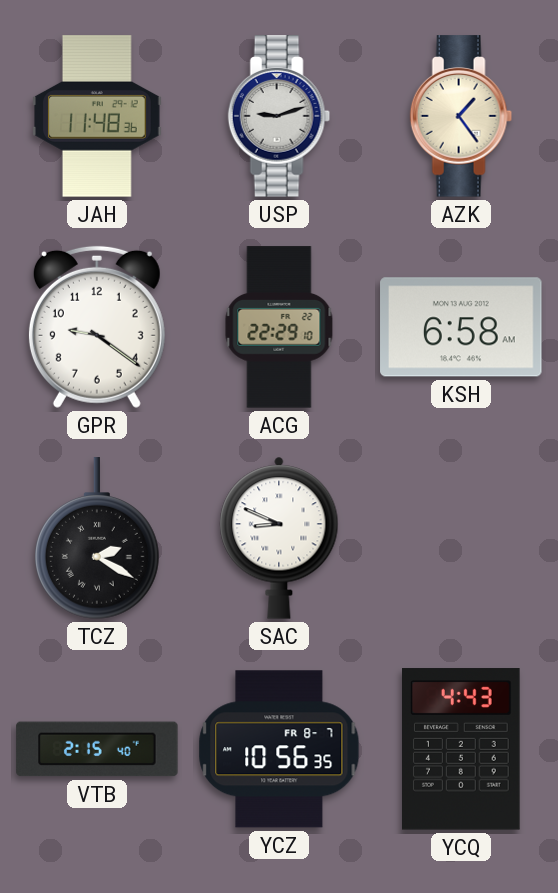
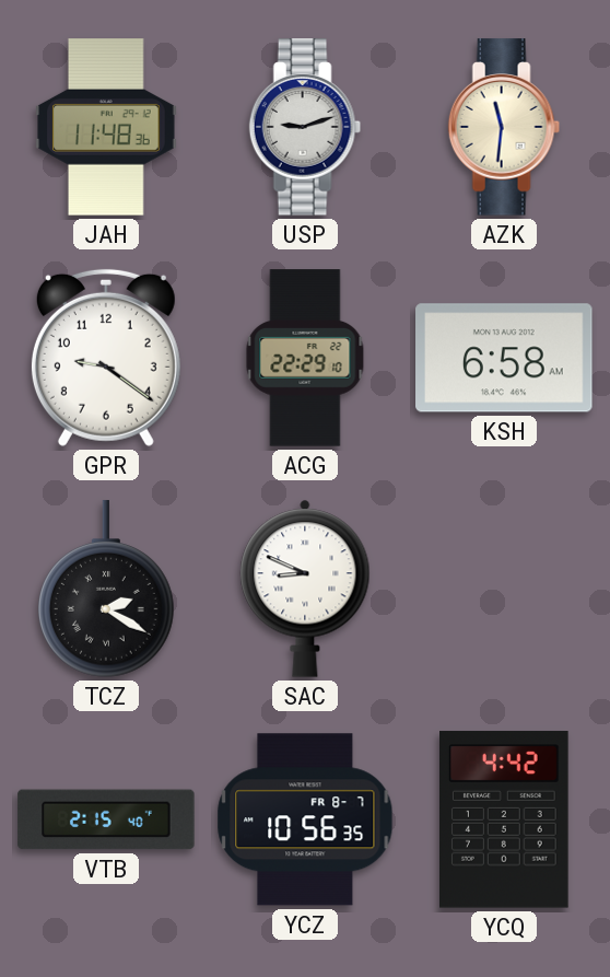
AZK: 1:24 -> 11:31 (504, 127)
YCQ: 4:43 -> 4:42 (505, 819)
